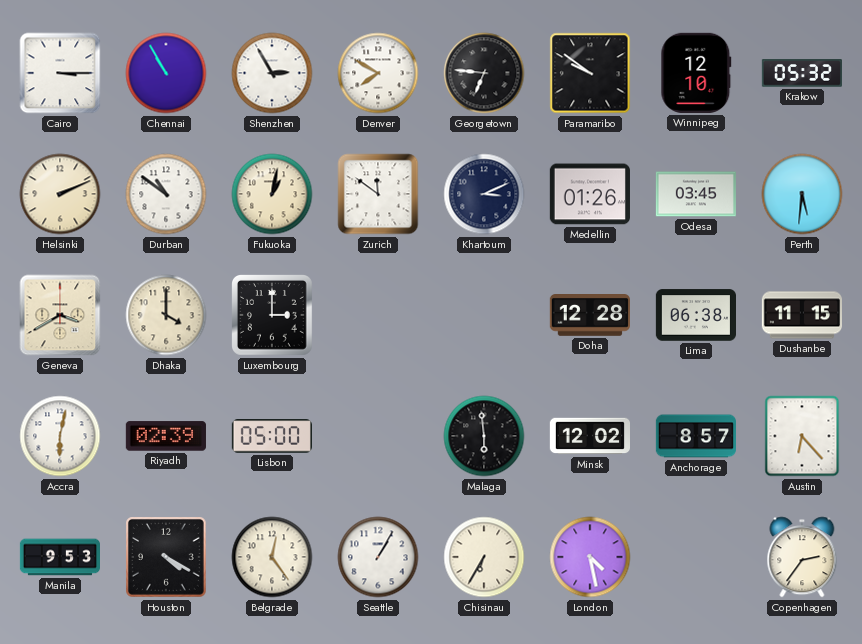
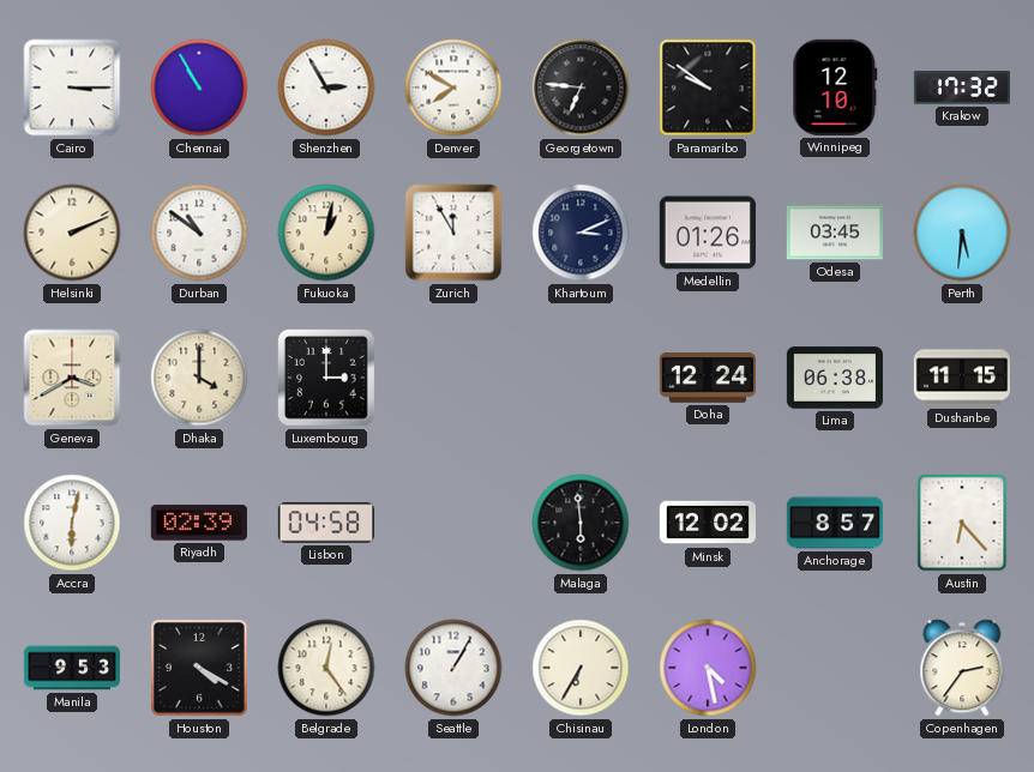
Krakow: 05:32 -> 17:32 (961, 88)
Zurich: 11:51 -> 11:55 (453, 233)
Doha: 12:28 -> 12:24 (708, 379)
Lisbon: 05:00 -> 04:58 (326, 523)
